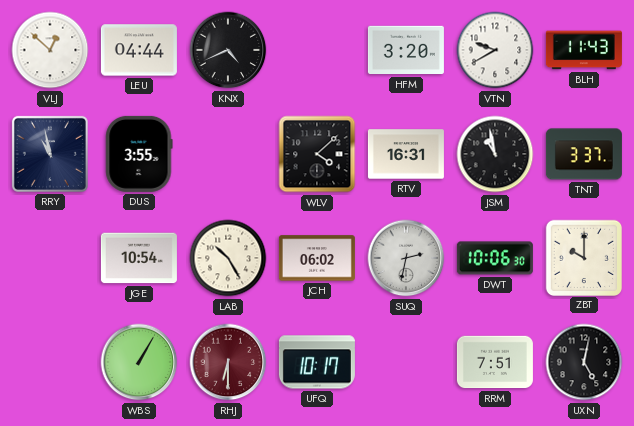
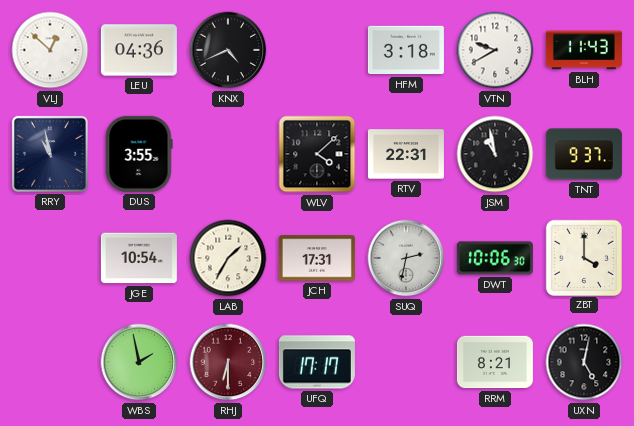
LEU: 04:44 -> 04:36 (139, 50)
HFM: 3:20 -> 3:18 (406, 50)
RTV: 16:31 -> 22:31 (406, 154)
TNT: 3:37 -> 9:37 (584, 154)
LAB: 10:25 -> 1:35 (228, 258)
JCH: 06:02 -> 17:31 (317, 258)
ZBT: 10:00 -> 4:00 (583, 257)
WBS: 1:05 -> 1:58 (139, 362)
UFQ: 10:17 -> 17:17 (317, 362)
RRM: 7:51 -> 8:21 (495, 362)
